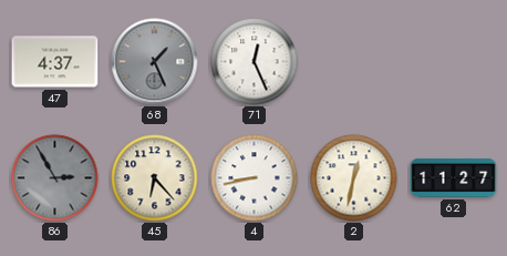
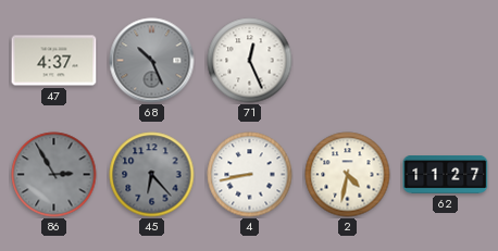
68: 1:26 -> 10:26 (152, 61)
45 dial: cream -> grey (152, 175)
2: 12:32 -> 4:32 (348, 175)
